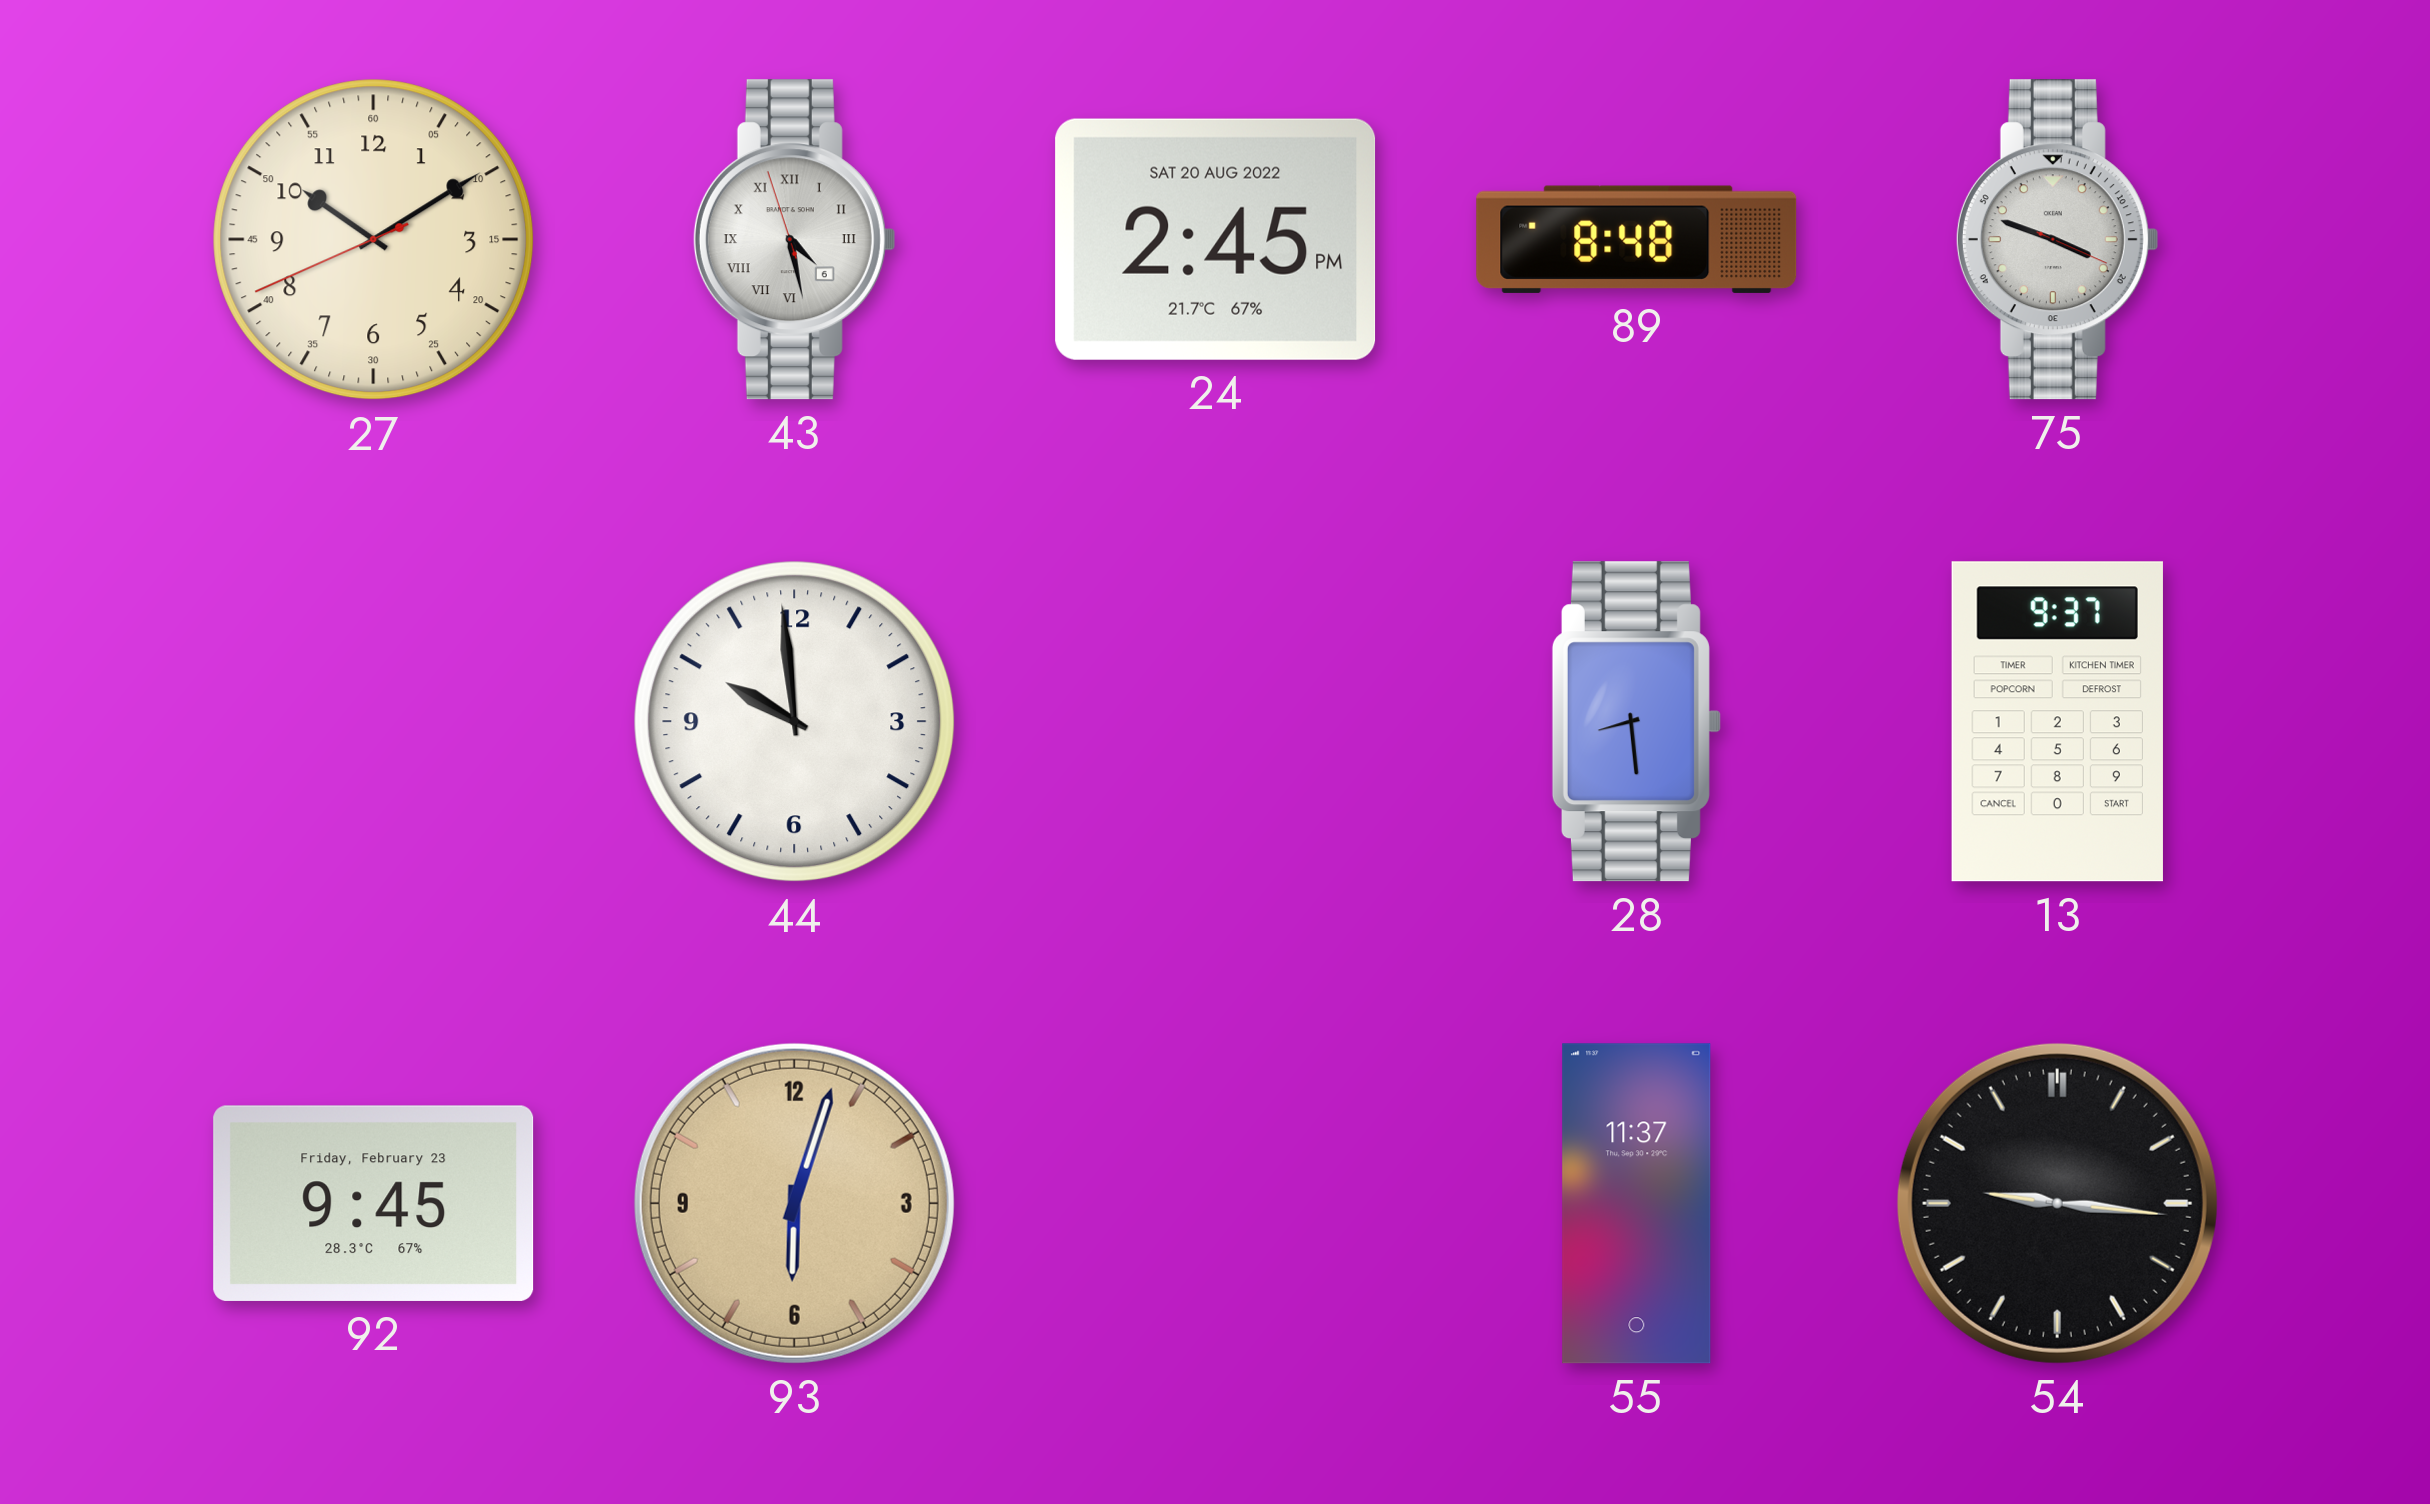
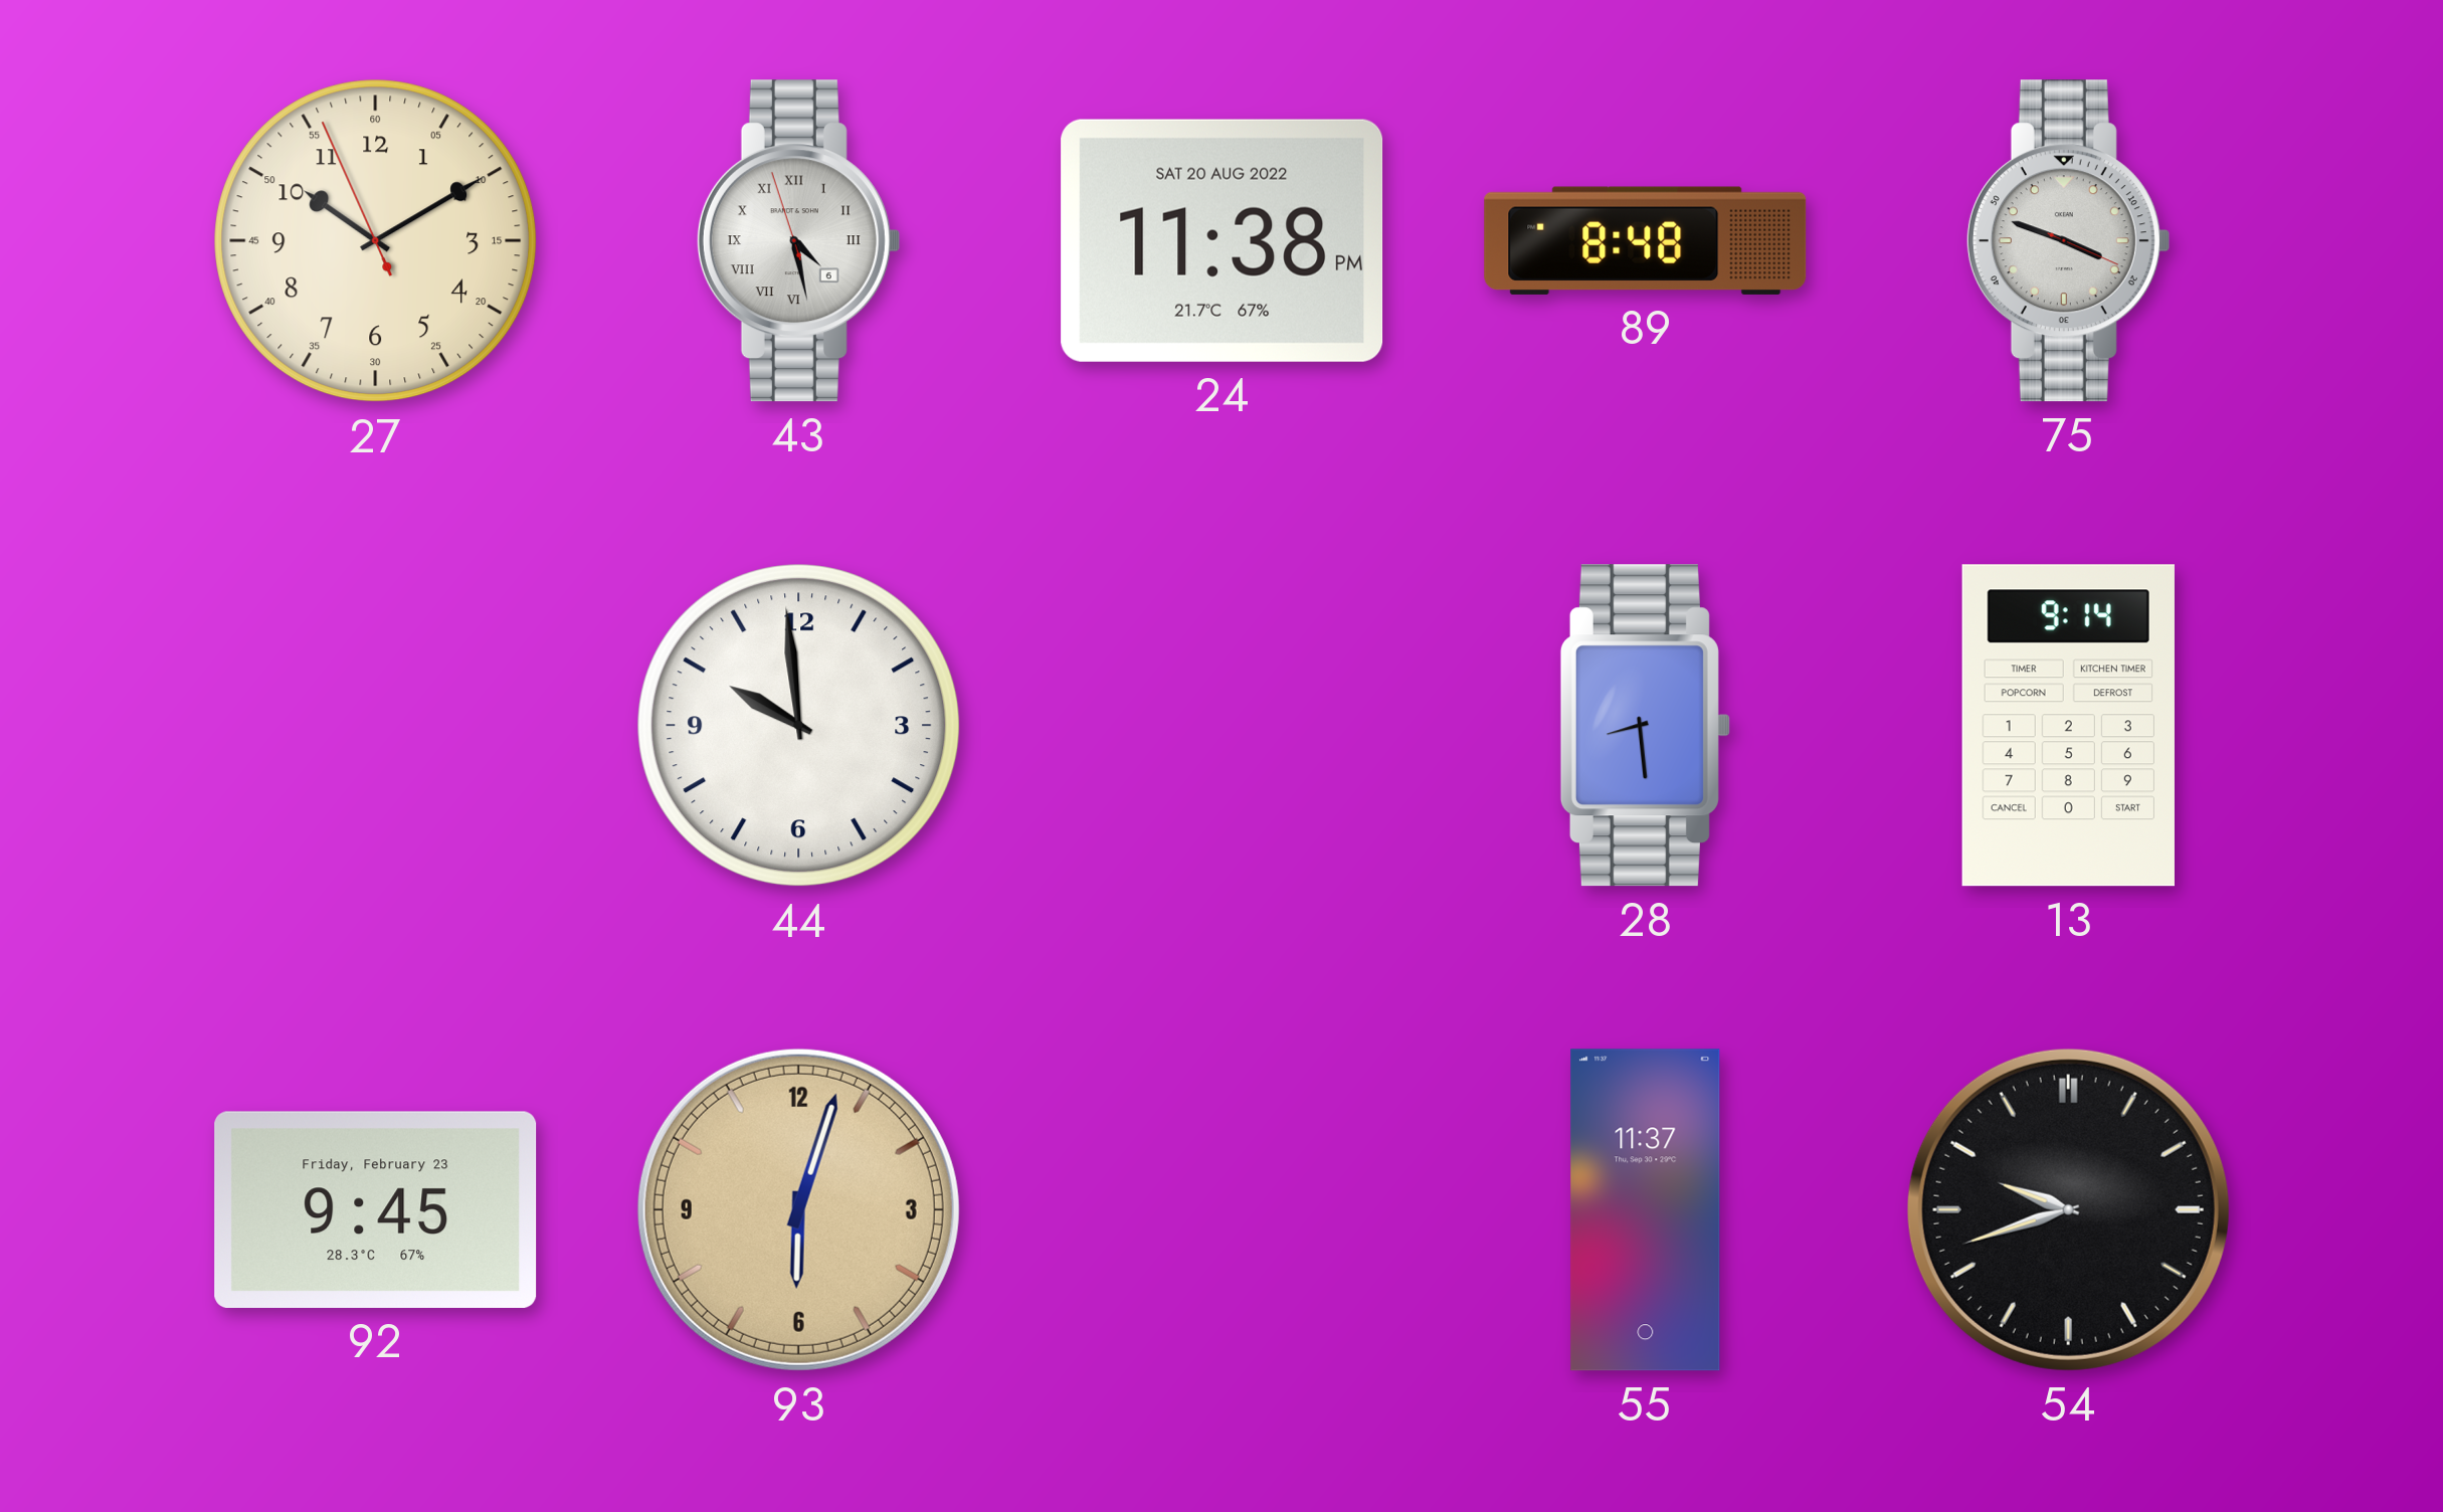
27: 10:09:41 -> 10:09:56 (376, 241)
24: 2:45 -> 11:38 (1223, 240)
13: 9:37 -> 9:14 (2068, 726)
54: 9:16 -> 9:42 (2068, 1209)
